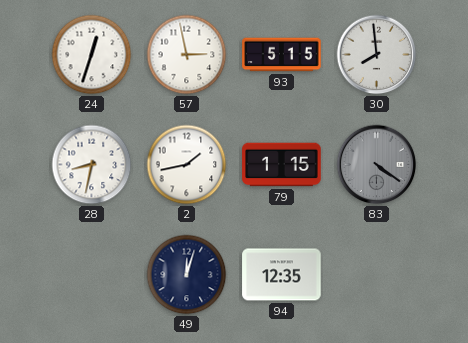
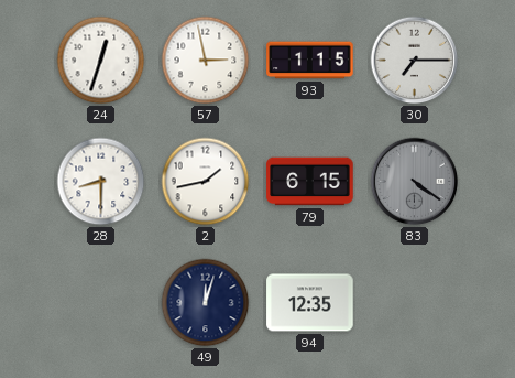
93: 5:15 -> 1:15 (310, 61)
30: 7:59 -> 7:15 (415, 61)
28: 8:32 -> 8:30 (101, 182)
79: 1:15 -> 6:15 (310, 182)
